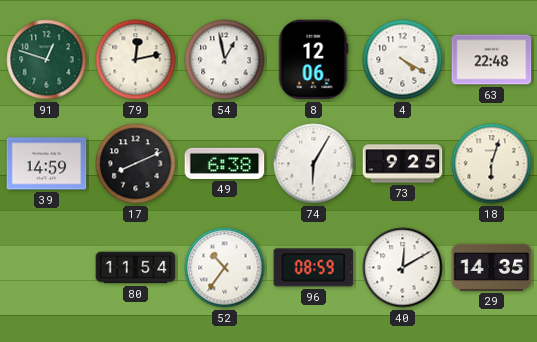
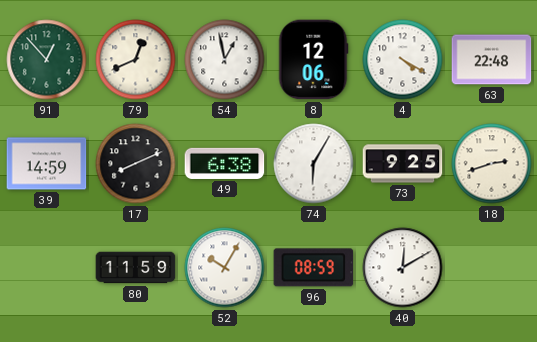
91: 12:48 -> 12:53 (47, 60)
79: 12:13 -> 12:41 (136, 60)
18: 6:03 -> 2:42 (492, 164)
80: 11:54 -> 11:59 (136, 268)
52: 10:36 -> 10:05 (225, 268)
29: 14:35 -> none (492, 267)
